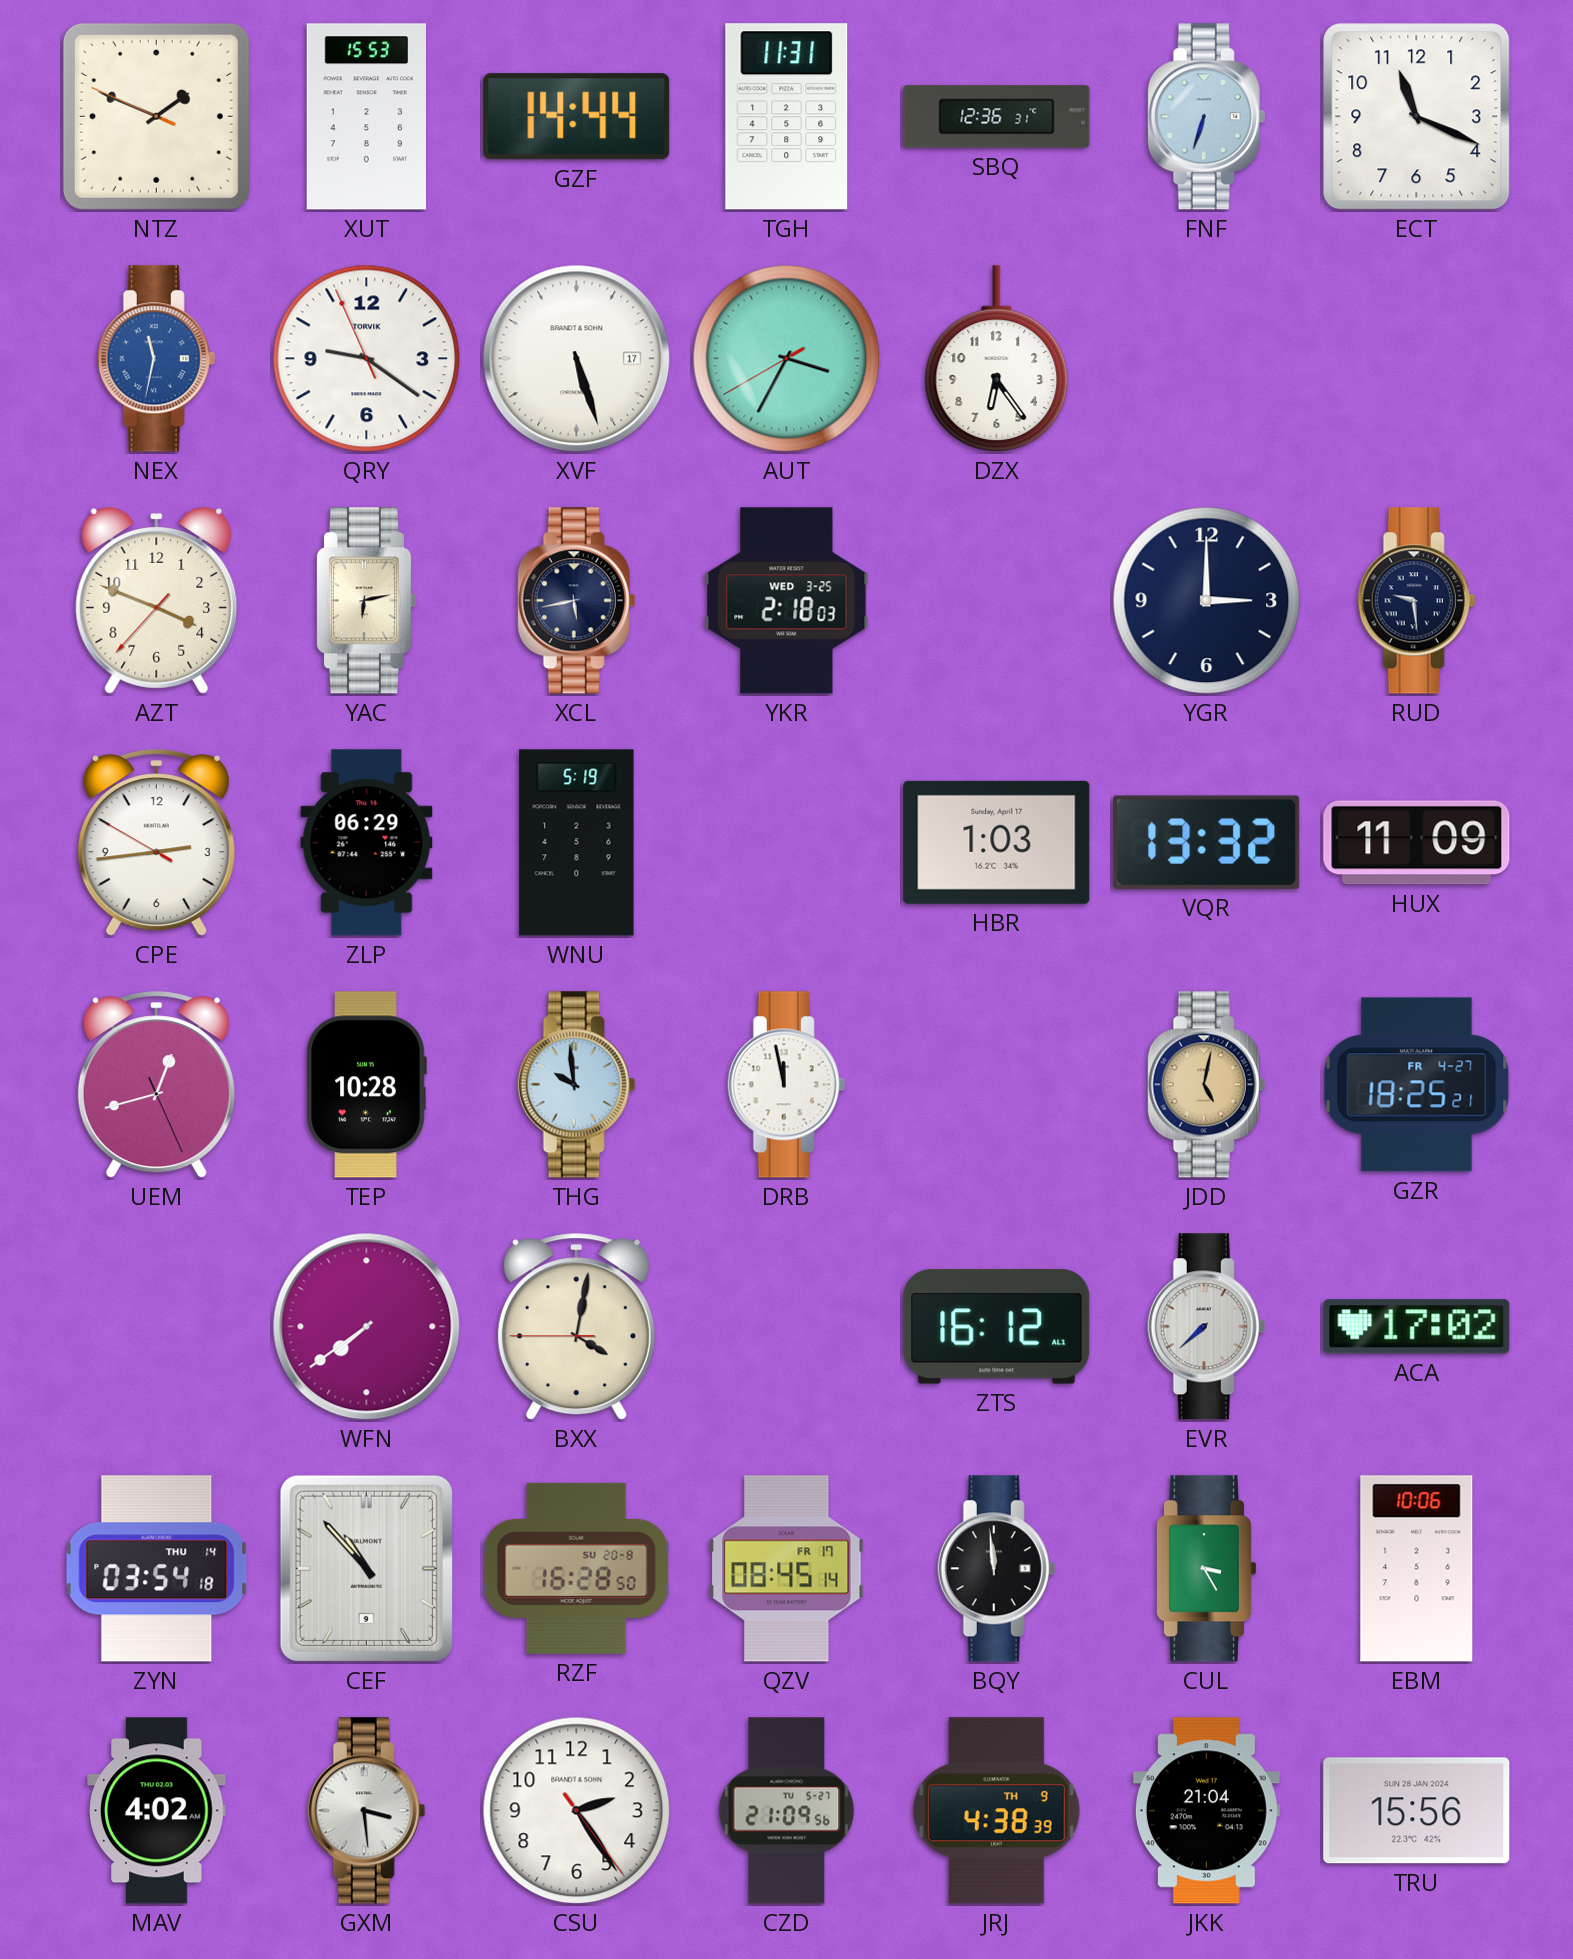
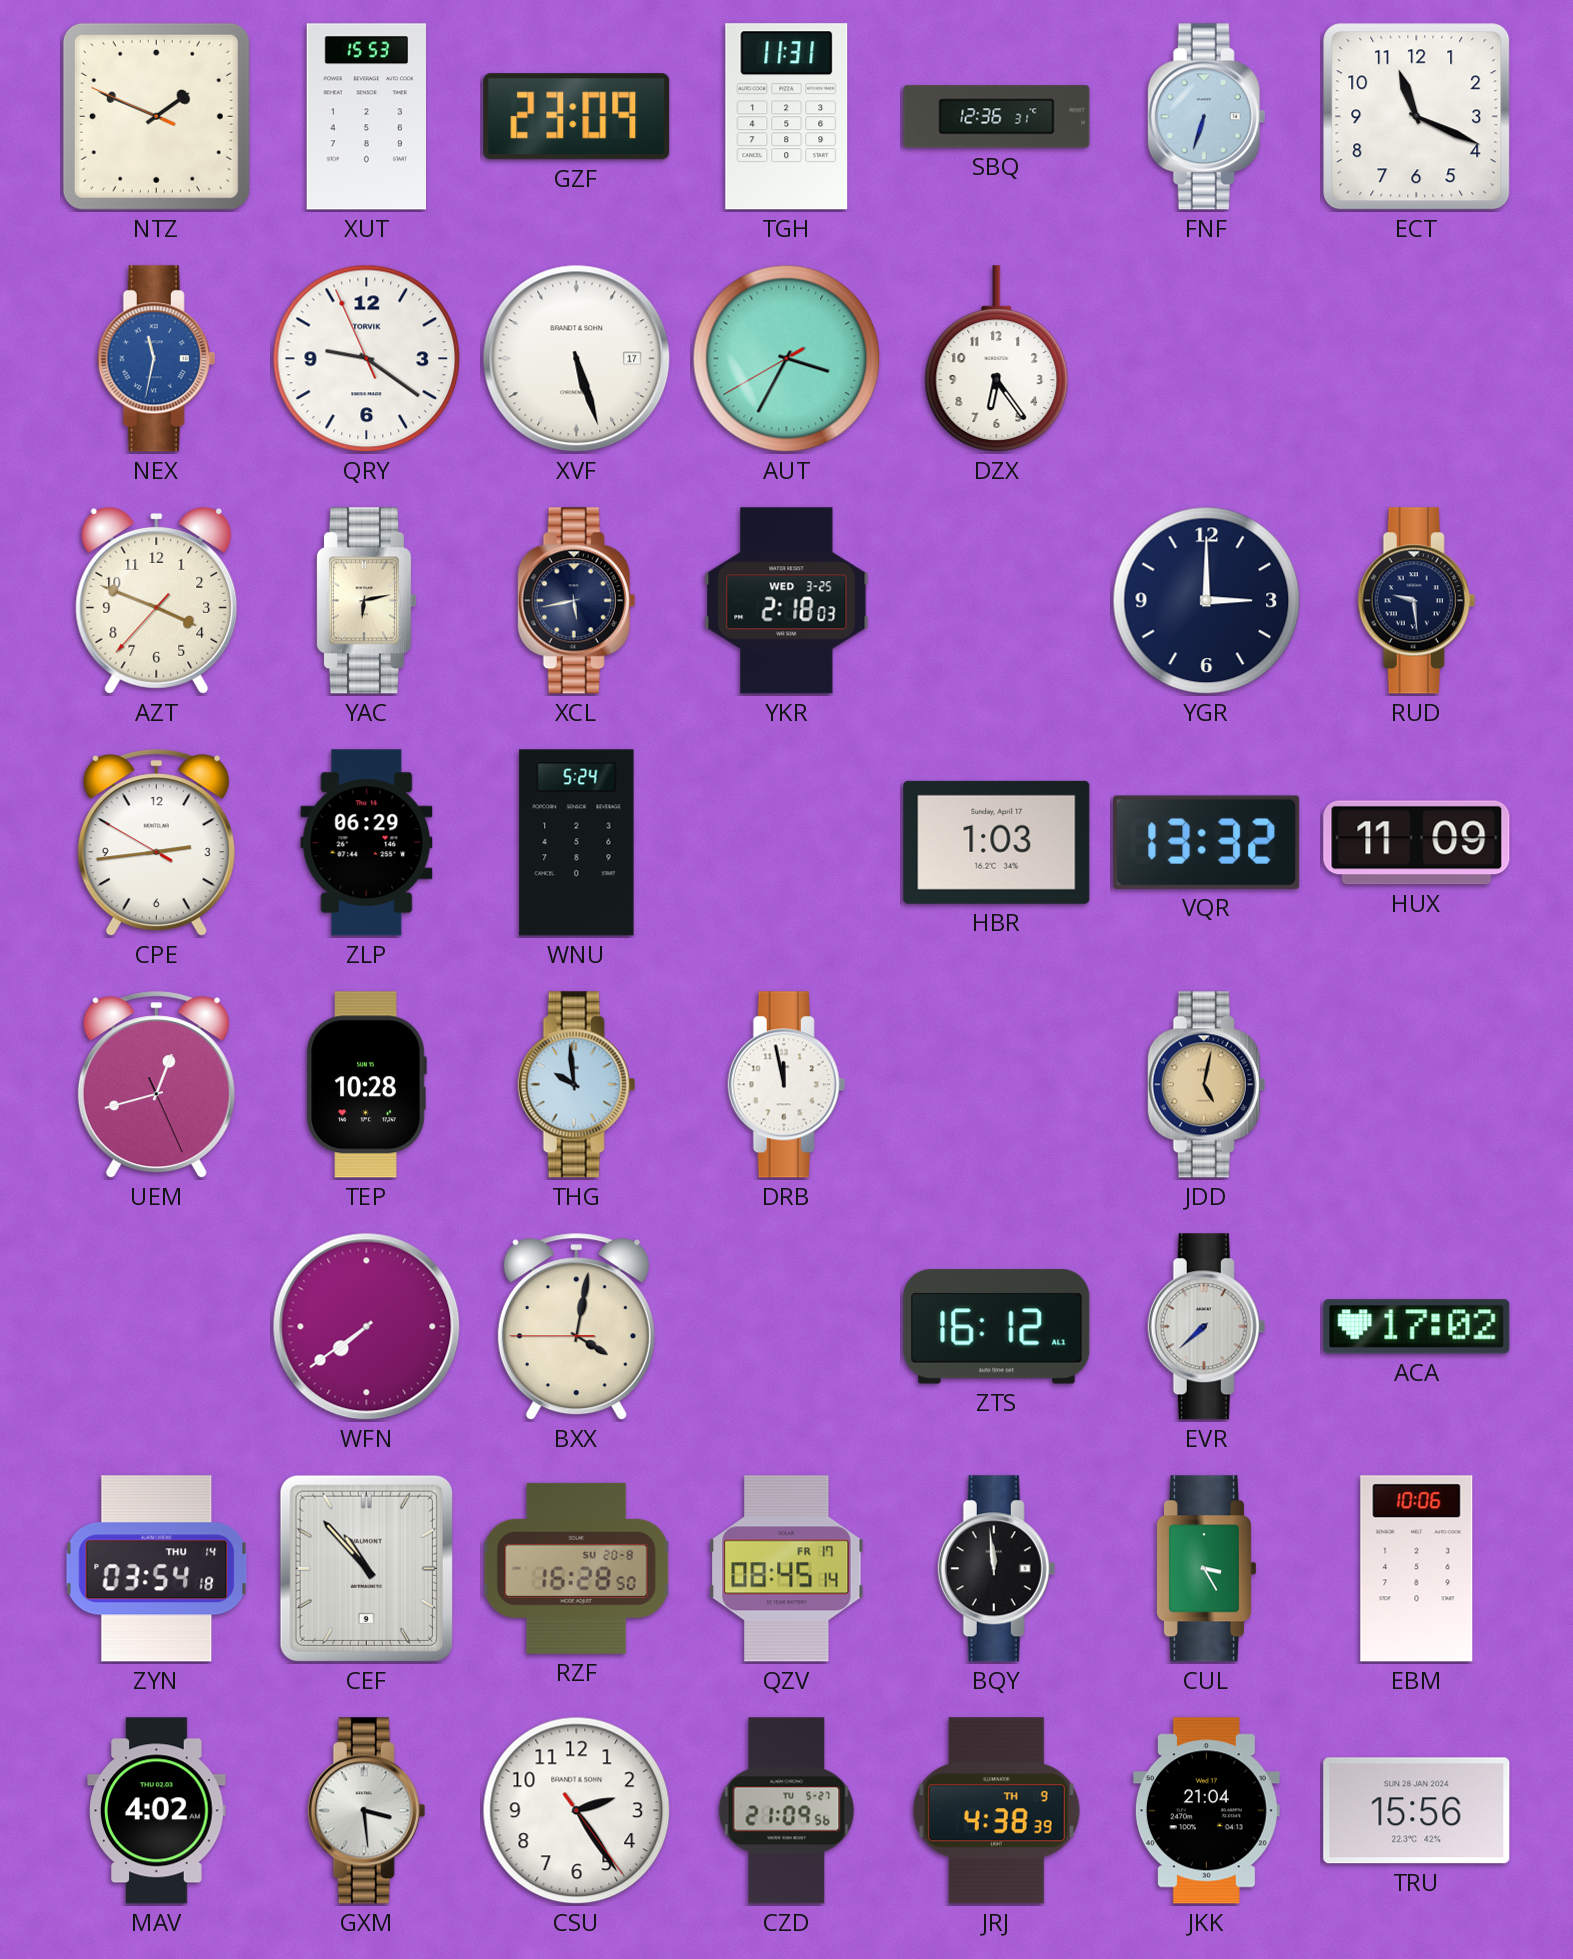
GZF: 14:44 -> 23:09 (577, 117)
WNU: 5:19 -> 5:24 (577, 843)
GZR: 18:25 -> none (1417, 1085)
